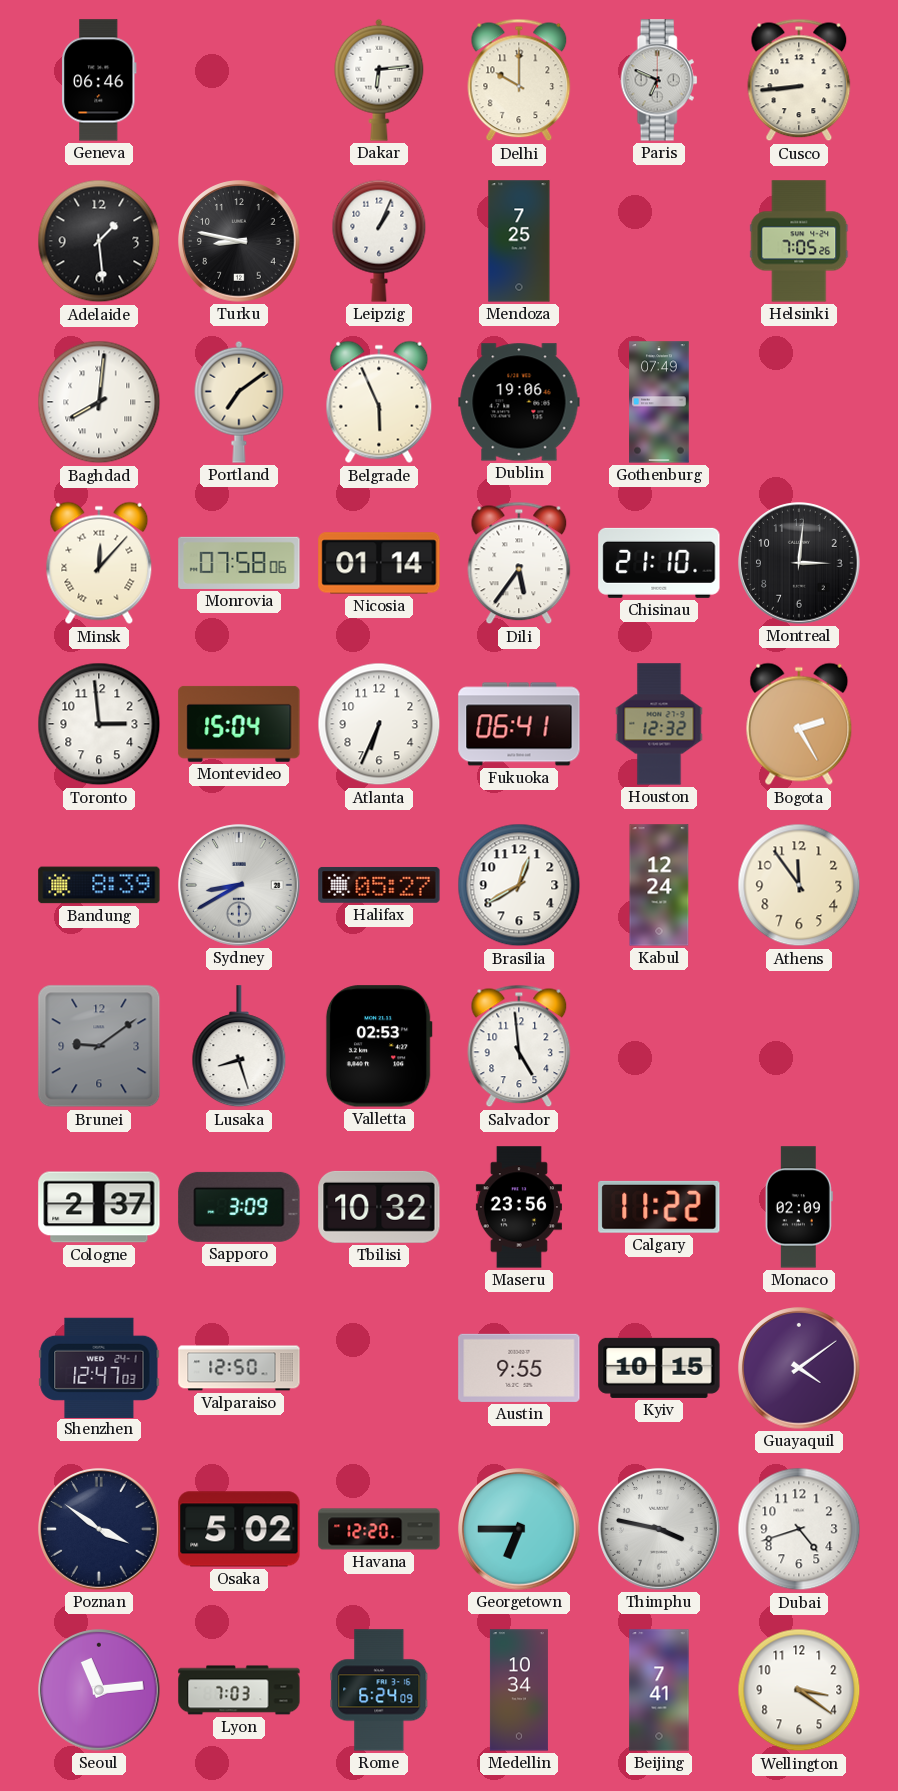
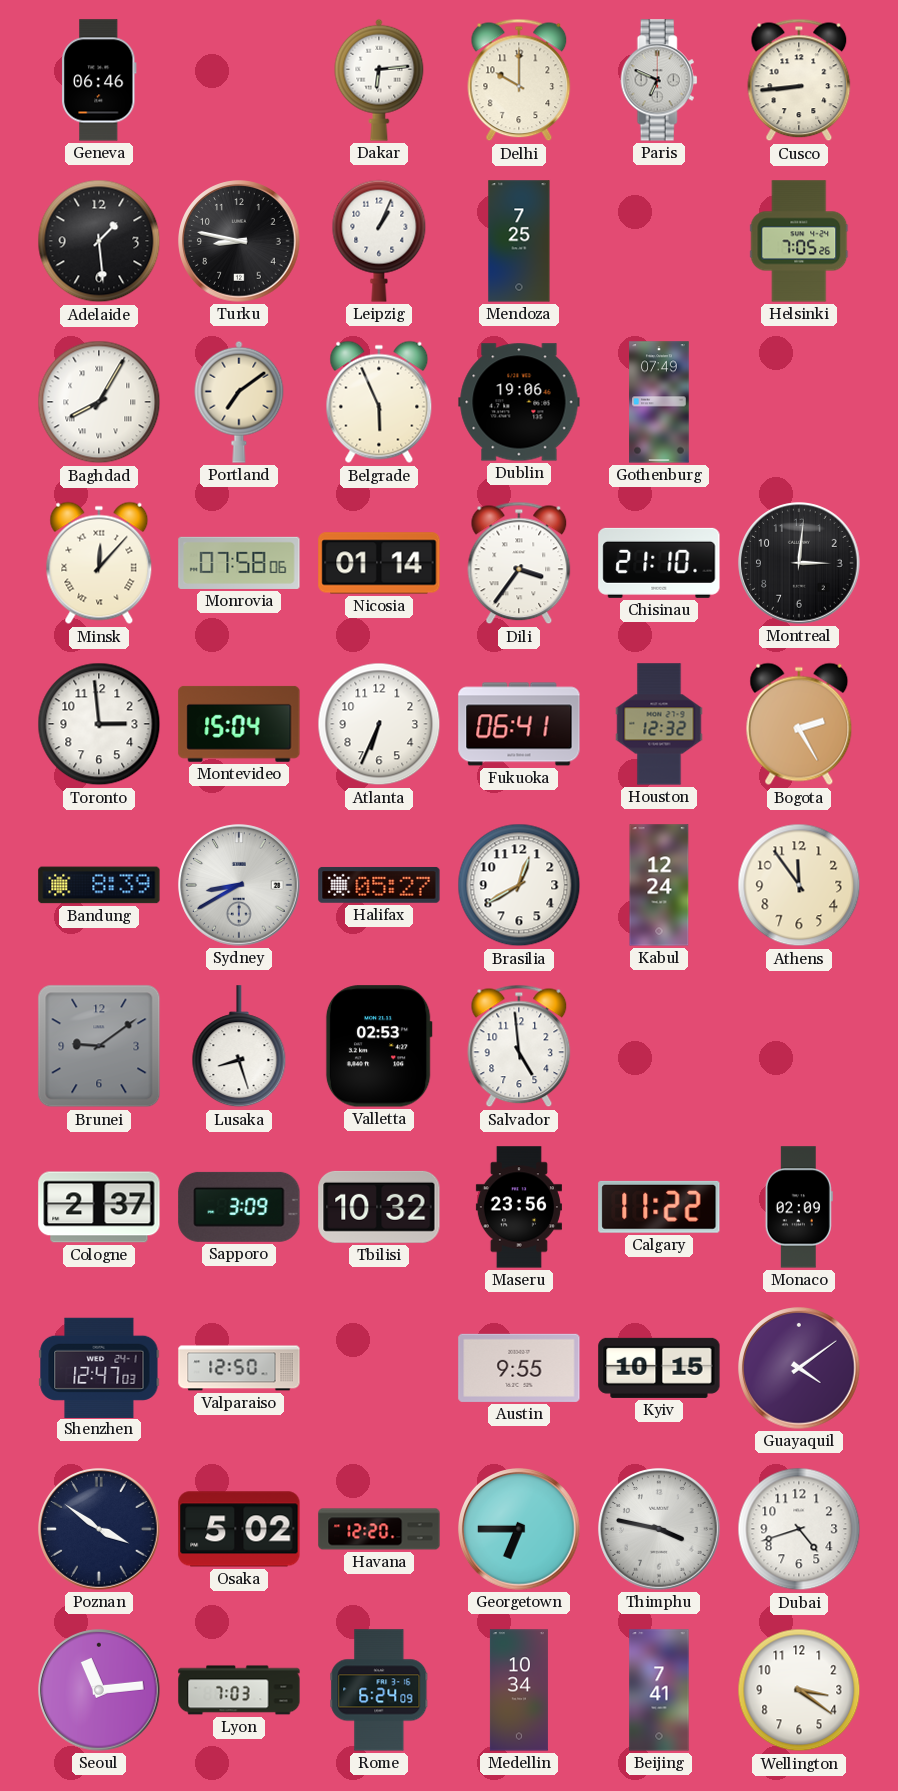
Baghdad: 8:01 -> 8:05 (99, 402)
Dili: 5:36 -> 3:36 (519, 563)
